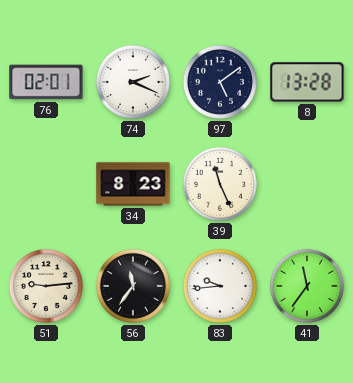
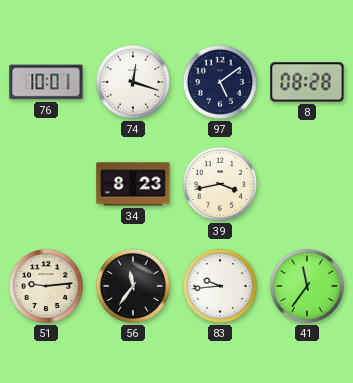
76: 02:01 -> 10:01 (46, 82)
74: 2:19 -> 12:18 (133, 82)
8: 13:28 -> 08:28 (307, 82)
39: 11:26 -> 3:43 (220, 184)
